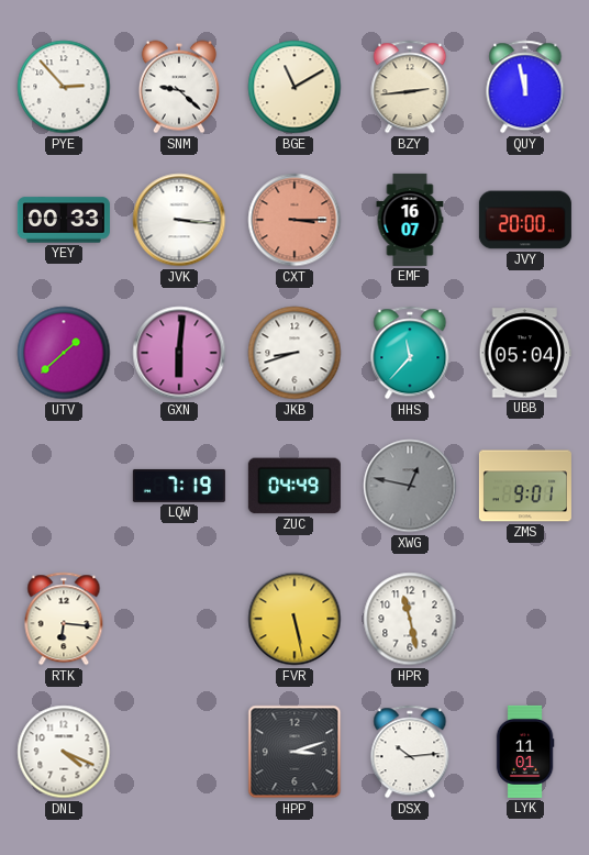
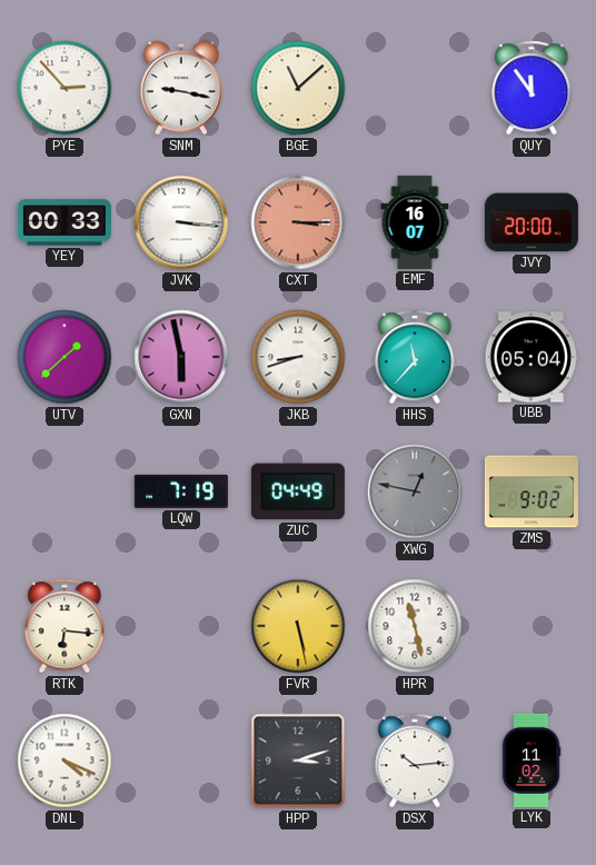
SNM: 9:22 -> 9:17 (181, 88)
BGE: 11:10 -> 11:08 (298, 88)
BZY: 2:44 -> none (410, 87)
QUY: 11:58 -> 11:54 (532, 88)
GXN: 6:01 -> 5:58 (181, 357)
ZMS: 9:01 -> 9:02 (532, 491)
LYK: 11:01 -> 11:02 (532, 760)
